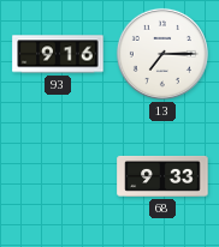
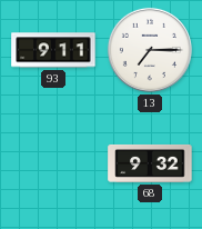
93: 9:16 -> 9:11 (53, 50)
68: 9:33 -> 9:32 (150, 163)
